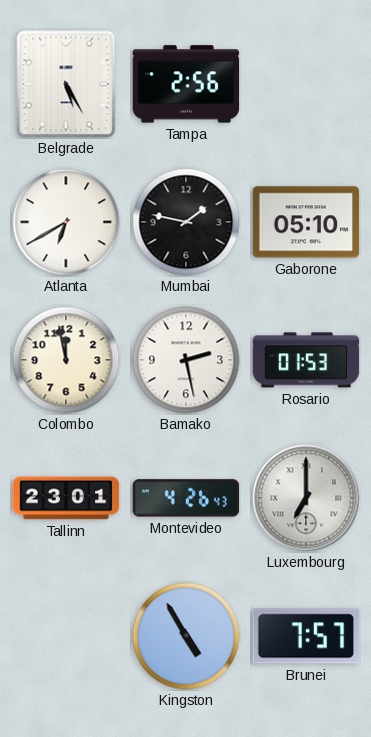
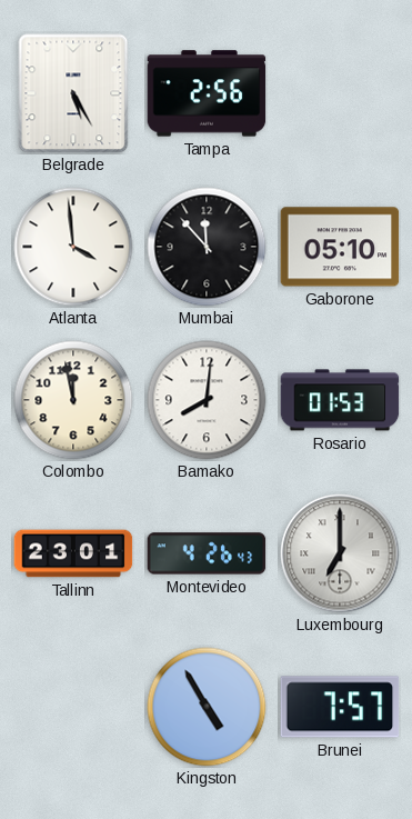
Atlanta: 6:40 -> 3:59 (73, 247)
Mumbai: 1:47 -> 11:53 (207, 247)
Bamako: 2:28 -> 8:01 (207, 400)
